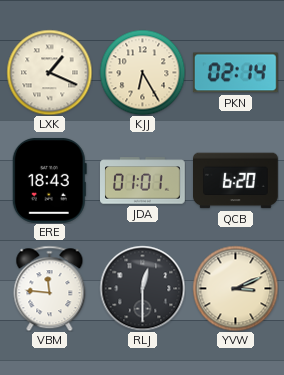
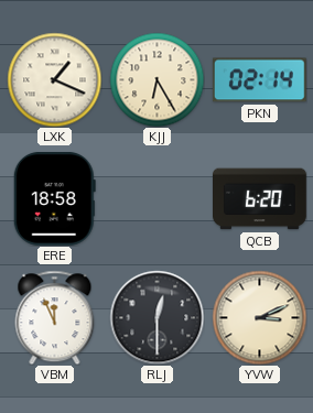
ERE: 18:43 -> 18:58 (54, 198)
JDA: 01:01 -> none (143, 181)
VBM: 11:46 -> 11:56 (55, 317)
